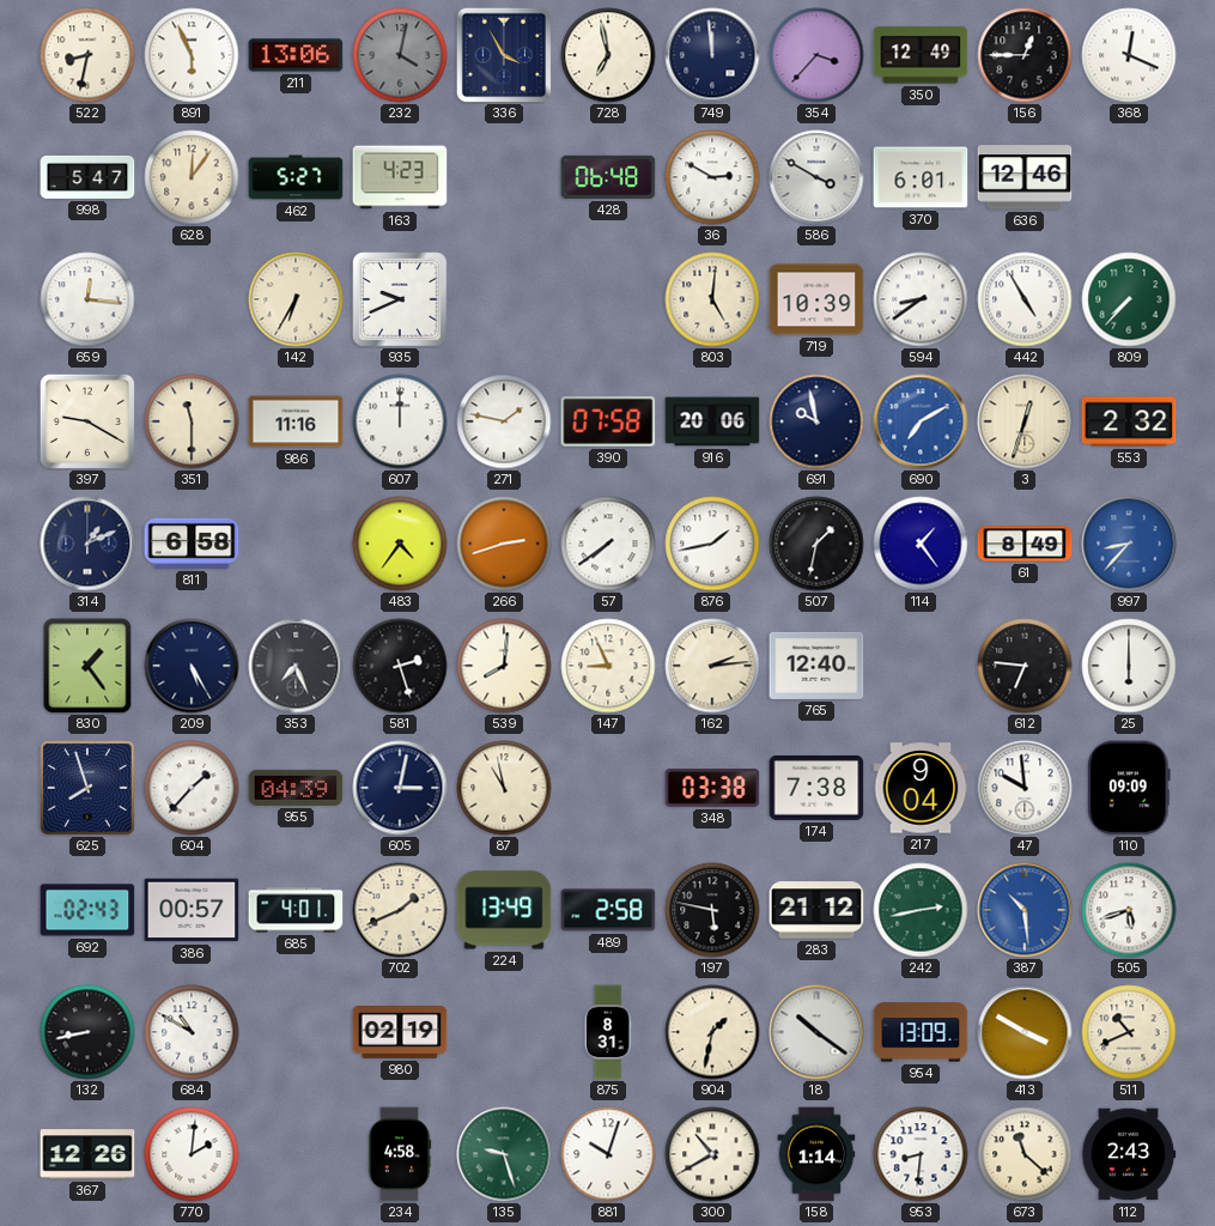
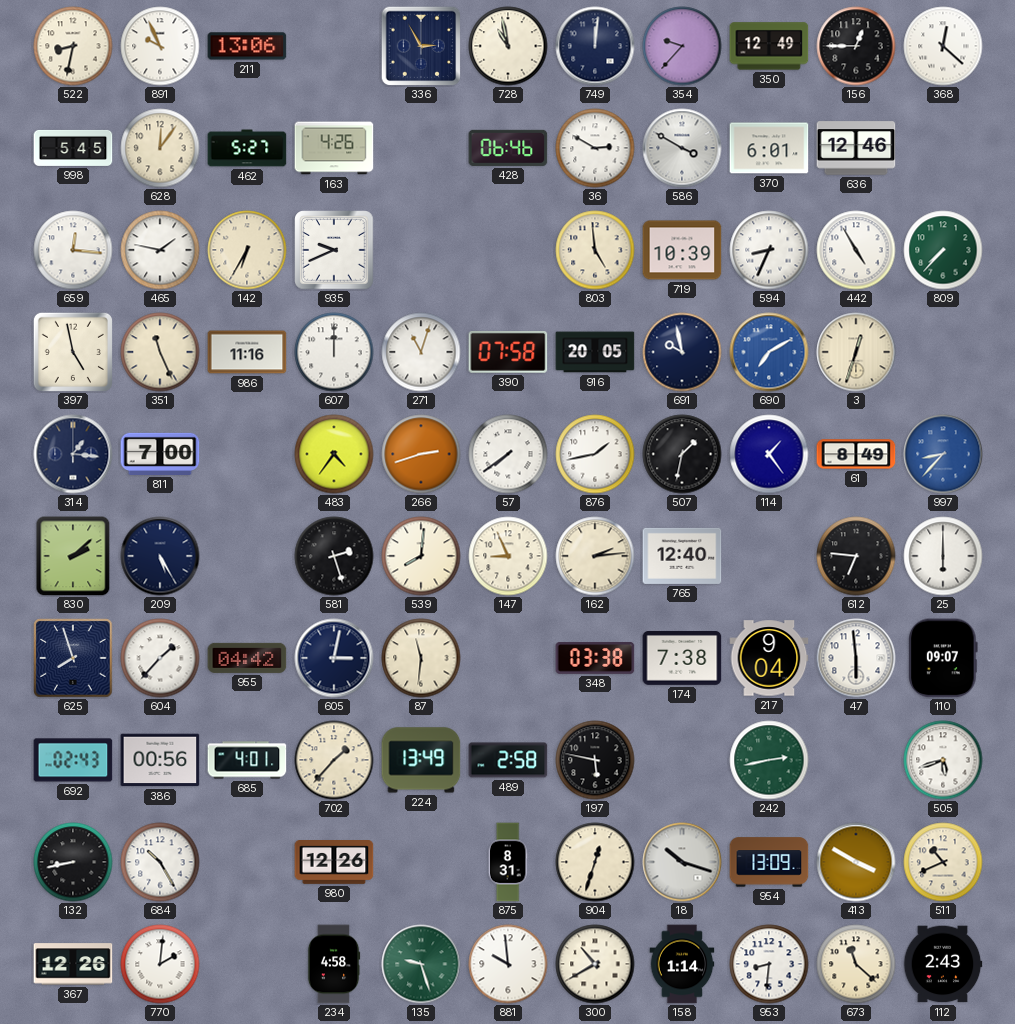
891: 5:56 -> 9:56 (160, 46)
232: 4:02 -> none (400, 55)
336: 3:55 -> 2:55 (421, 46)
728: 6:58 -> 10:58 (508, 46)
749: 11:59 -> 12:01 (595, 46)
354: 3:37 -> 9:37 (682, 46)
368: 12:19 -> 12:22 (943, 46)
998: 5:47 -> 5:45 (73, 148)
163: 4:23 -> 4:26 (334, 148)
428: 06:48 -> 06:46 (508, 148)
465: none -> 1:47 (160, 250)
803: 5:01 -> 4:59 (595, 250)
594: 8:39 -> 8:34 (769, 250)
397: 9:20 -> 4:58 (73, 352)
351: 11:30 -> 11:26 (160, 352)
271: 1:47 -> 11:03 (421, 352)
916: 20:06 -> 20:05 (595, 352)
553: 2:32 -> none (1129, 421)
314: 1:11 -> 1:16 (73, 454)
811: 6:58 -> 7:00 (160, 454)
830: 1:24 -> 2:08 (73, 556)
353: 7:26 -> none (296, 666)
955: 04:39 -> 04:42 (247, 658)
87: 10:58 -> 11:31 (421, 658)
47: 9:59 -> 5:59 (856, 658)
110: 09:09 -> 09:07 (944, 658)
386: 00:57 -> 00:56 (160, 760)
702: 1:41 -> 1:37 (334, 760)
283: 21:12 -> none (816, 910)
387: 10:29 -> none (1025, 910)
684: 10:50 -> 10:25 (160, 862)
980: 02:19 -> 12:26 (334, 863)
904: 1:32 -> 12:33 (595, 862)
18: 10:21 -> 10:18 (682, 862)
881: 10:03 -> 9:59 (508, 964)
